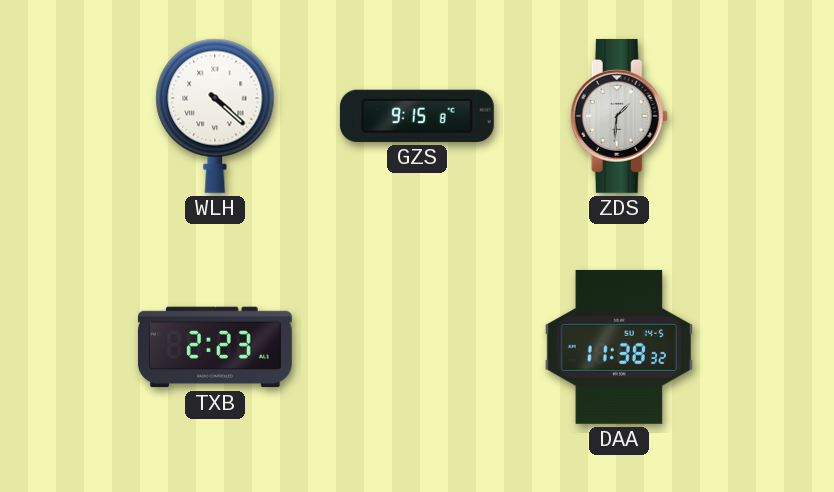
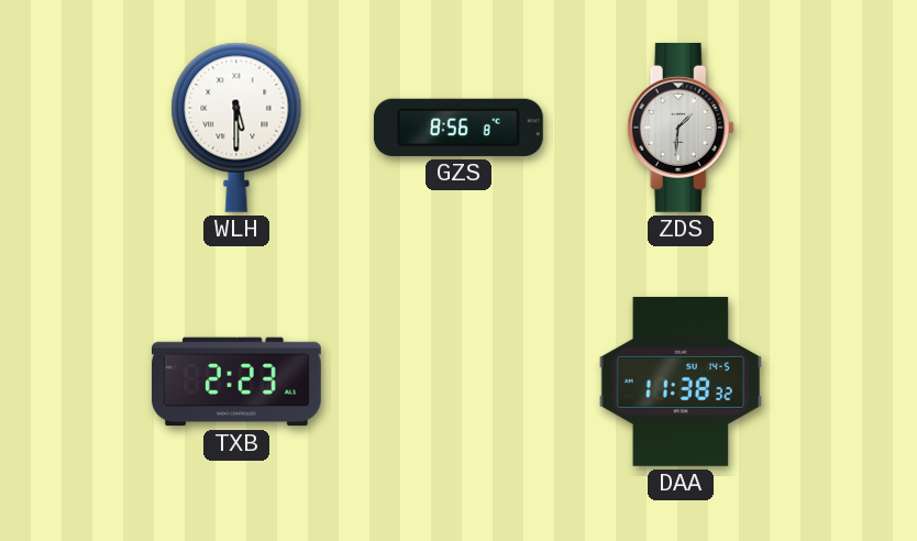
WLH: 4:22 -> 5:30 (236, 128)
GZS: 9:15 -> 8:56 (458, 128)
